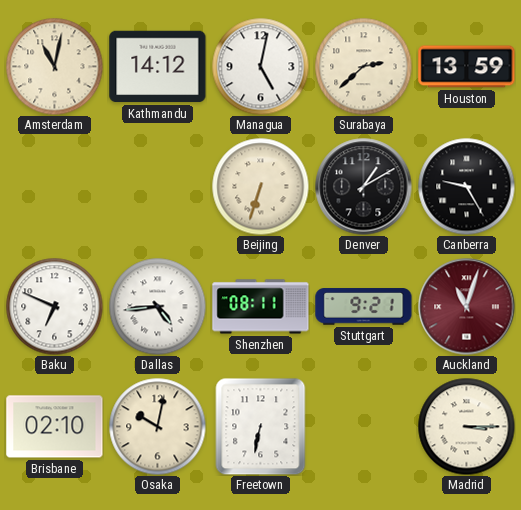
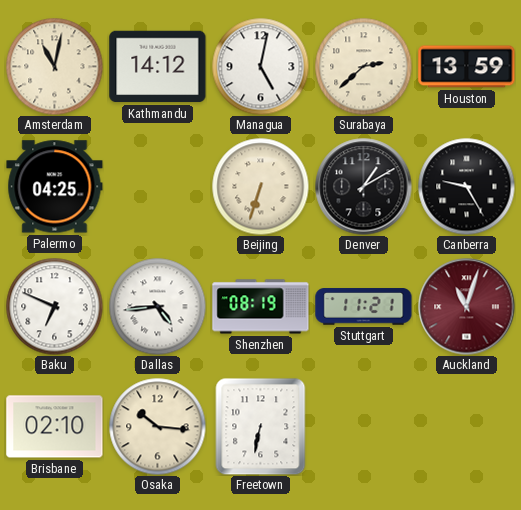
Palermo: none -> 04:25 (55, 187)
Shenzhen: 08:11 -> 08:19 (261, 307)
Stuttgart: 9:21 -> 11:21 (364, 307)
Osaka: 10:02 -> 10:16 (157, 426)
Madrid: 3:15 -> none (466, 426)
